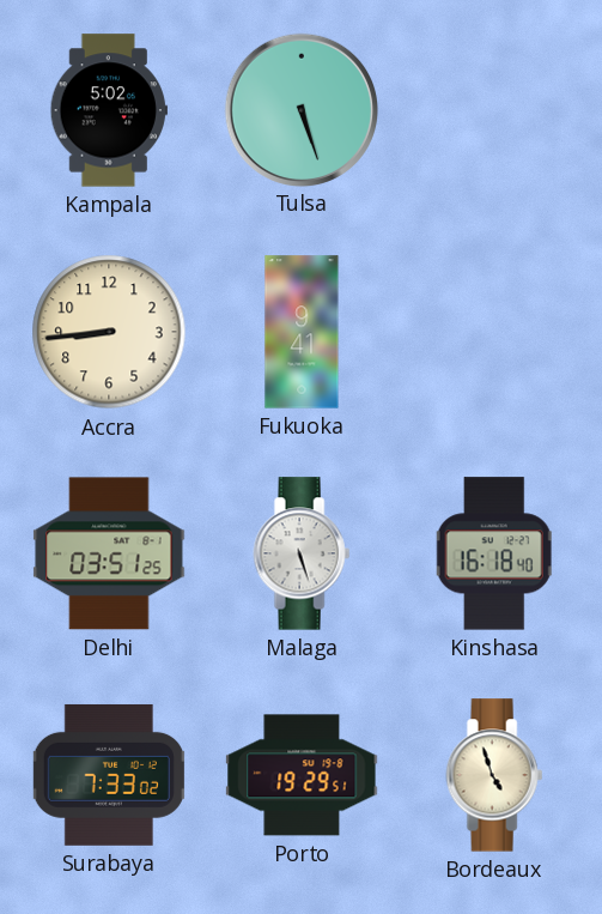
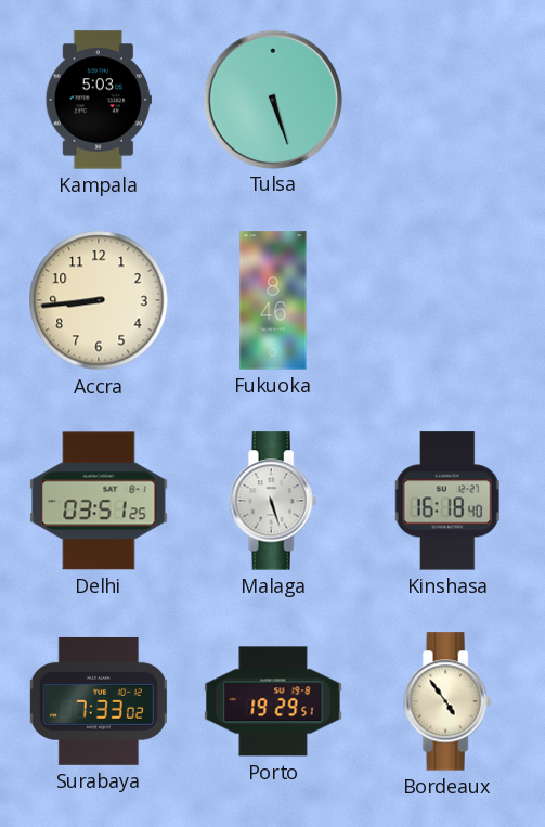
Kampala: 5:02 -> 5:03 (99, 100)
Fukuoka: 9:41 -> 8:46 (273, 300)
Bordeaux: 4:57 -> 4:54 (447, 701)
